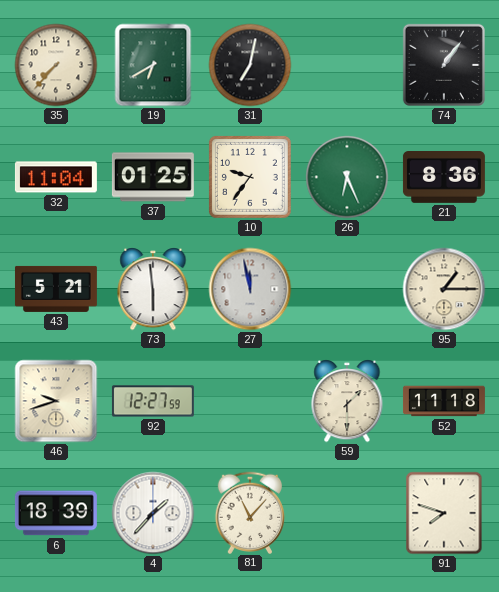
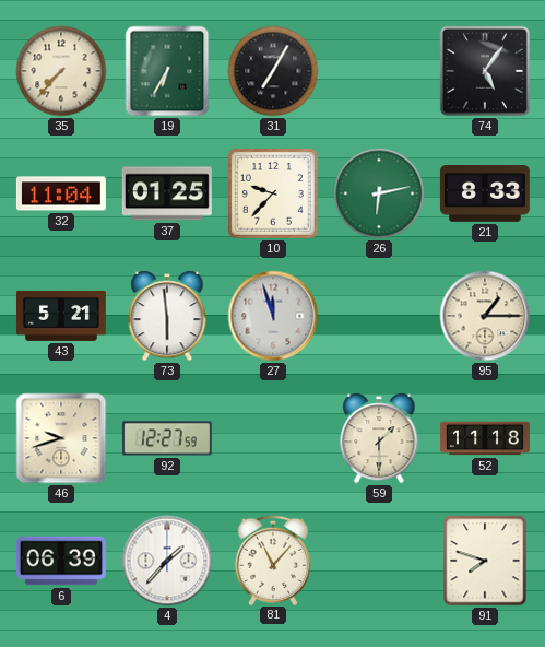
19: 6:40 -> 6:35 (167, 71)
31: 7:02 -> 7:05 (273, 71)
74: 1:06 -> 5:06 (485, 71)
10: 9:36 -> 9:37 (273, 193)
26: 6:26 -> 6:13 (379, 193)
21: 8:36 -> 8:33 (485, 195)
27: 11:58 -> 11:57 (273, 316)
6: 18:39 -> 06:39 (61, 561)
